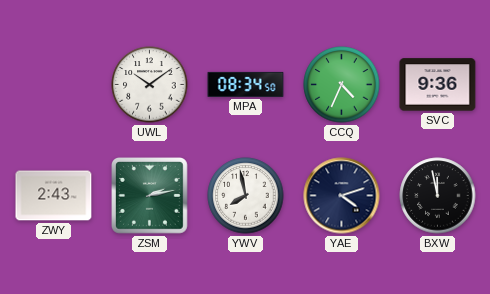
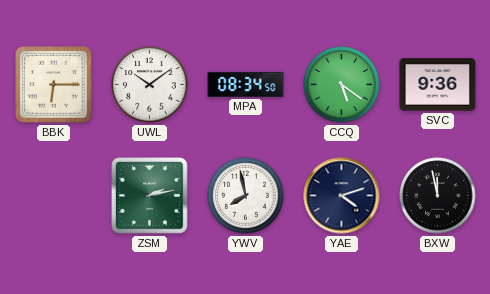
BBK: none -> 6:15 (54, 85)
CCQ: 4:34 -> 5:21 (342, 85)
ZWY: 2:43 -> none (54, 196)
